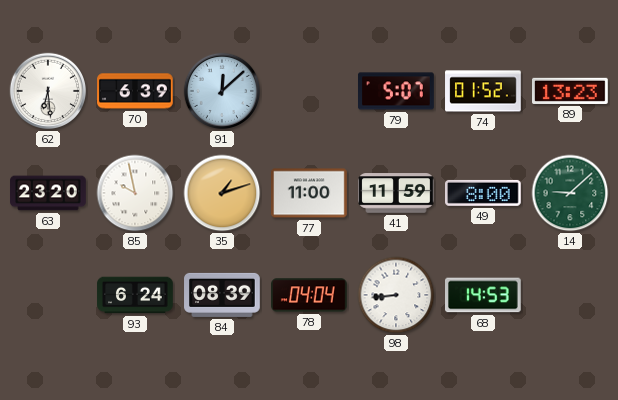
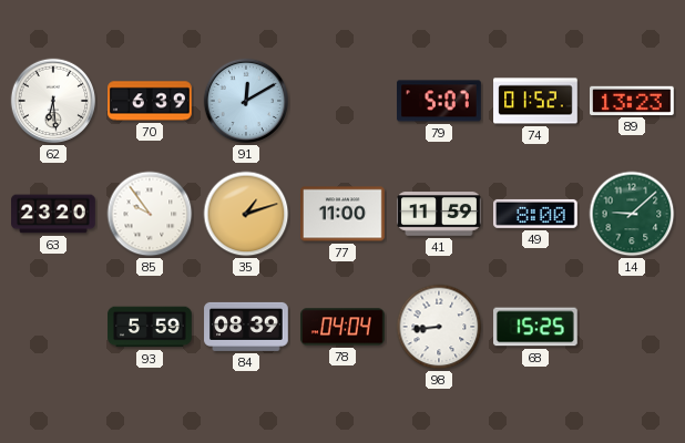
91: 12:08 -> 12:10 (246, 101)
85: 9:58 -> 9:54 (150, 214)
93: 6:24 -> 5:59 (150, 327)
68: 14:53 -> 15:25 (536, 327)
